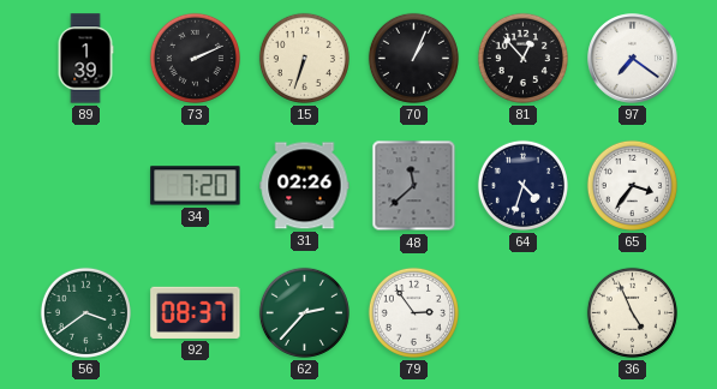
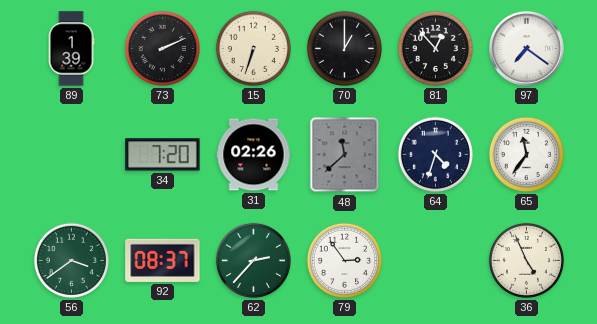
70: 1:04 -> 1:00 (344, 48)
65: 3:36 -> 11:36 (526, 154)
